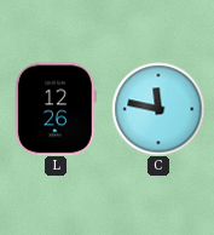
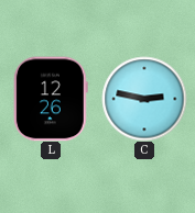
C: 11:47 -> 2:47 (144, 99)
